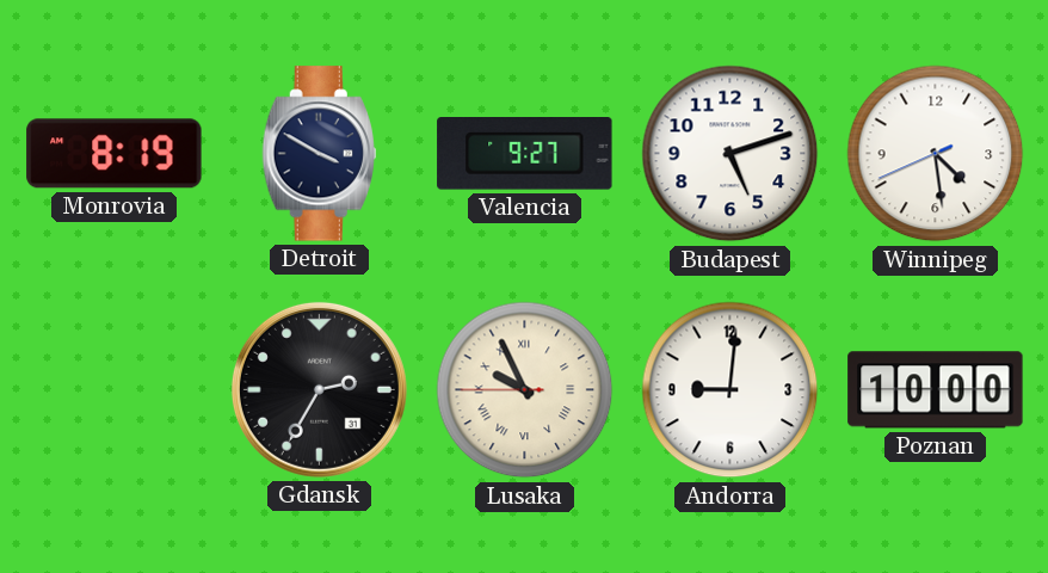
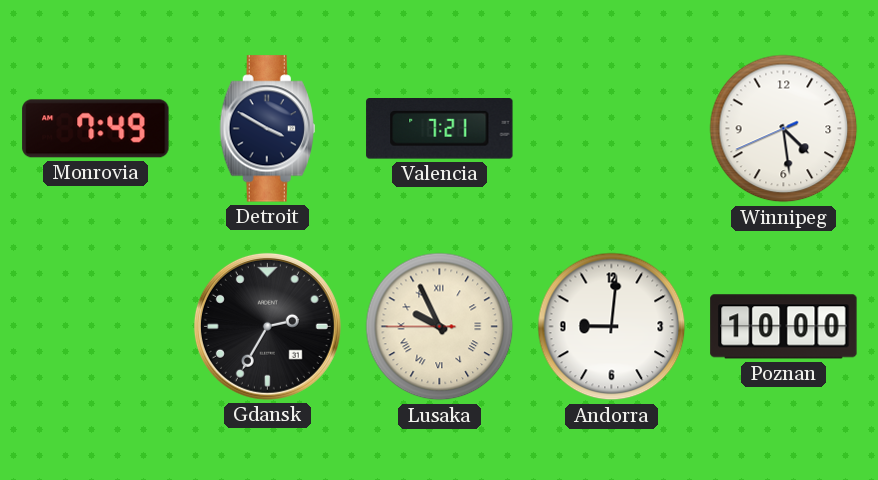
Monrovia: 8:19 -> 7:49 (96, 129)
Valencia: 9:27 -> 7:21 (440, 129)
Budapest: 5:12 -> none (730, 154)
